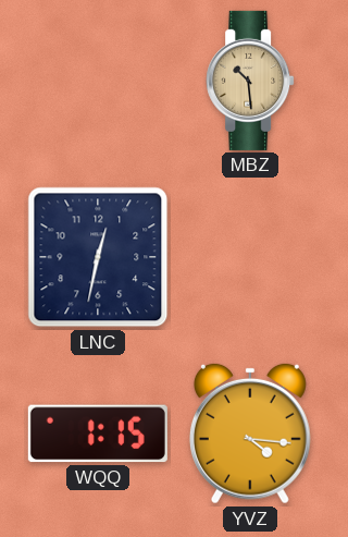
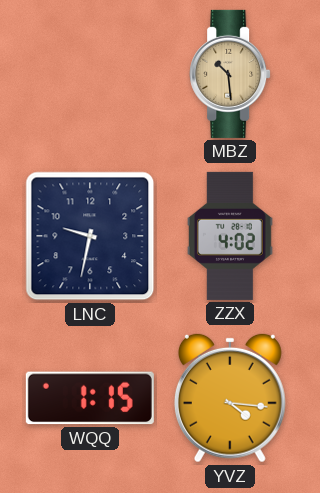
LNC: 12:32 -> 9:32 (90, 236)
ZZX: none -> 4:02 (230, 236)
